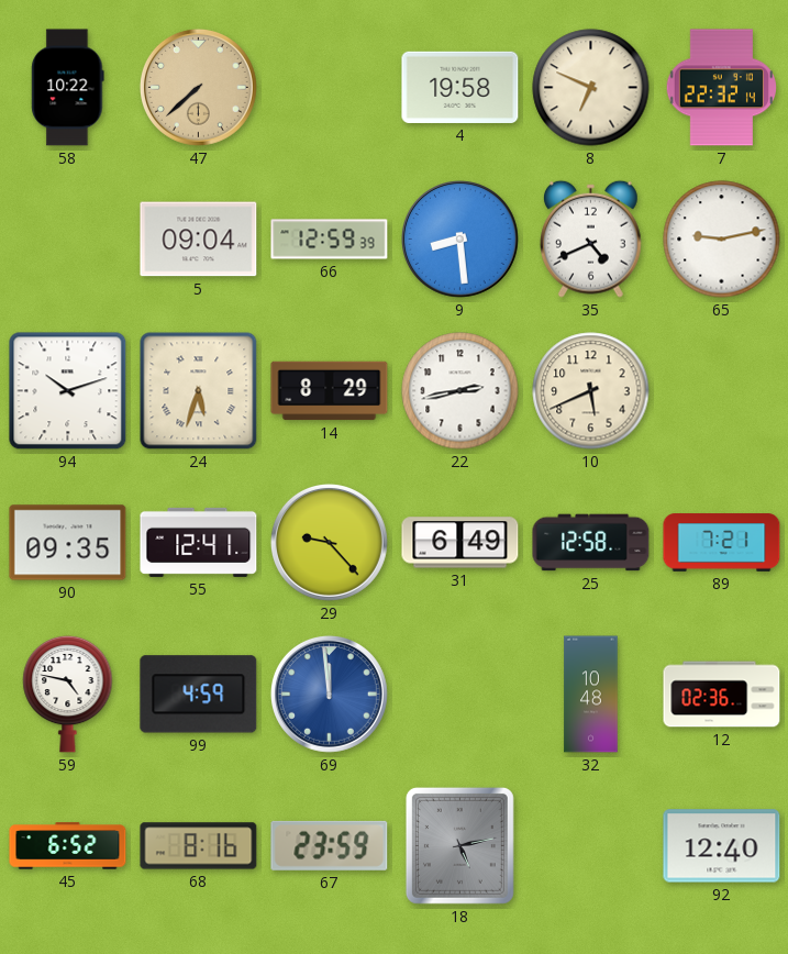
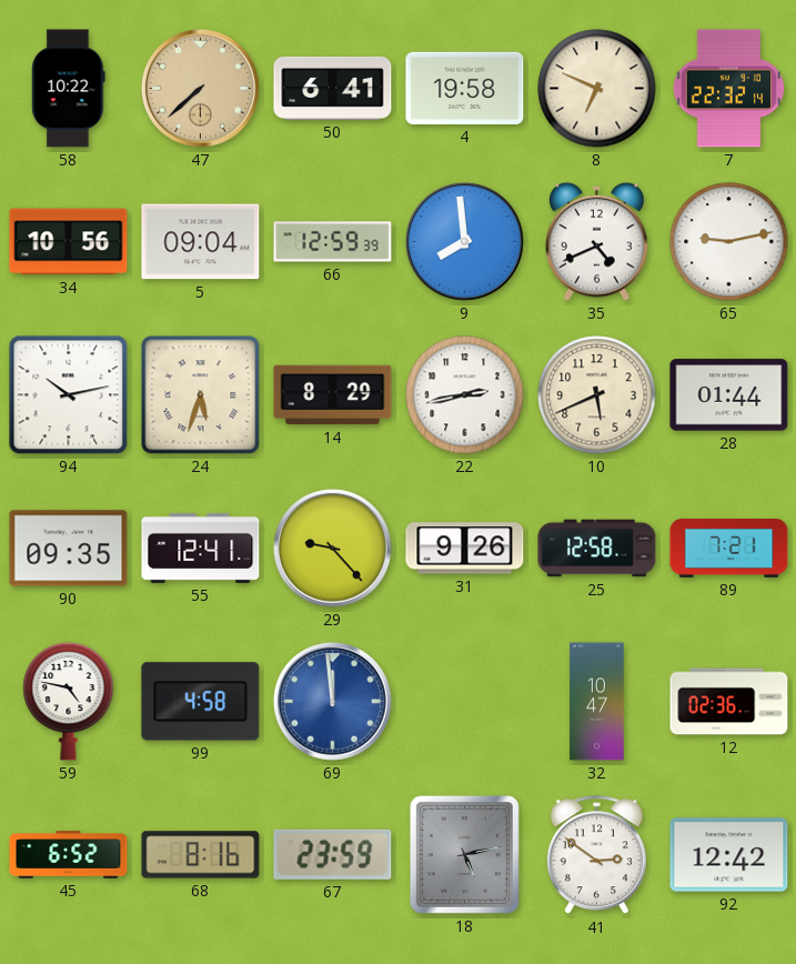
50: none -> 6:41 (333, 88)
34: none -> 10:56 (69, 242)
9: 8:29 -> 7:59 (464, 241)
94: 10:12 -> 10:13 (69, 395)
28: none -> 01:44 (729, 395)
31: 6:49 -> 9:26 (465, 549)
99: 4:59 -> 4:58 (201, 702)
32: 10:48 -> 10:47 (597, 702)
41: none -> 2:51 (596, 855)
92: 12:40 -> 12:42 (729, 855)
